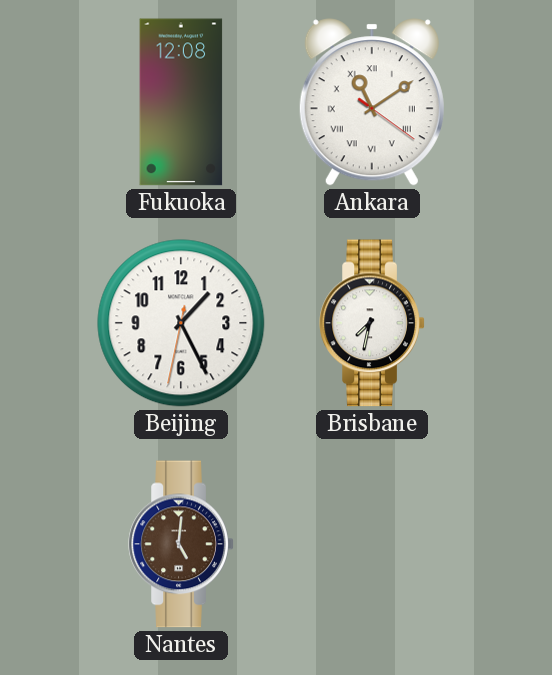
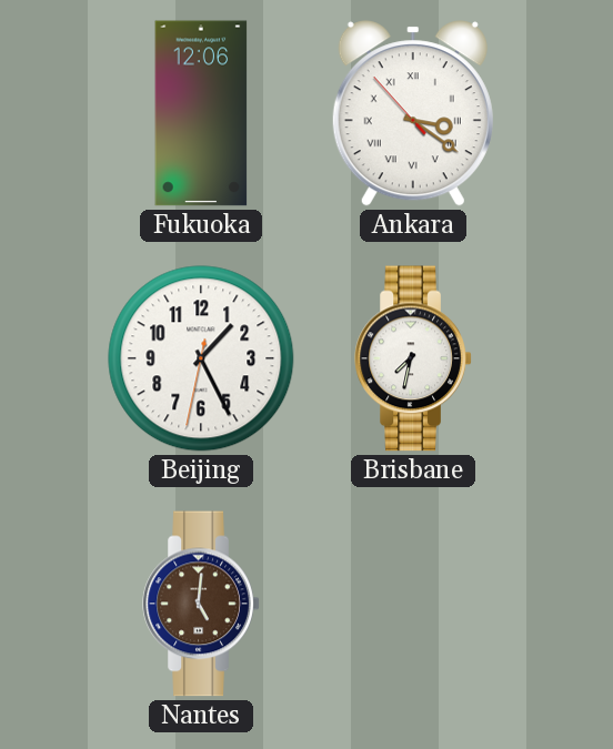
Fukuoka: 12:08 -> 12:06 (201, 113)
Ankara: 11:09 -> 3:20 (413, 113)
